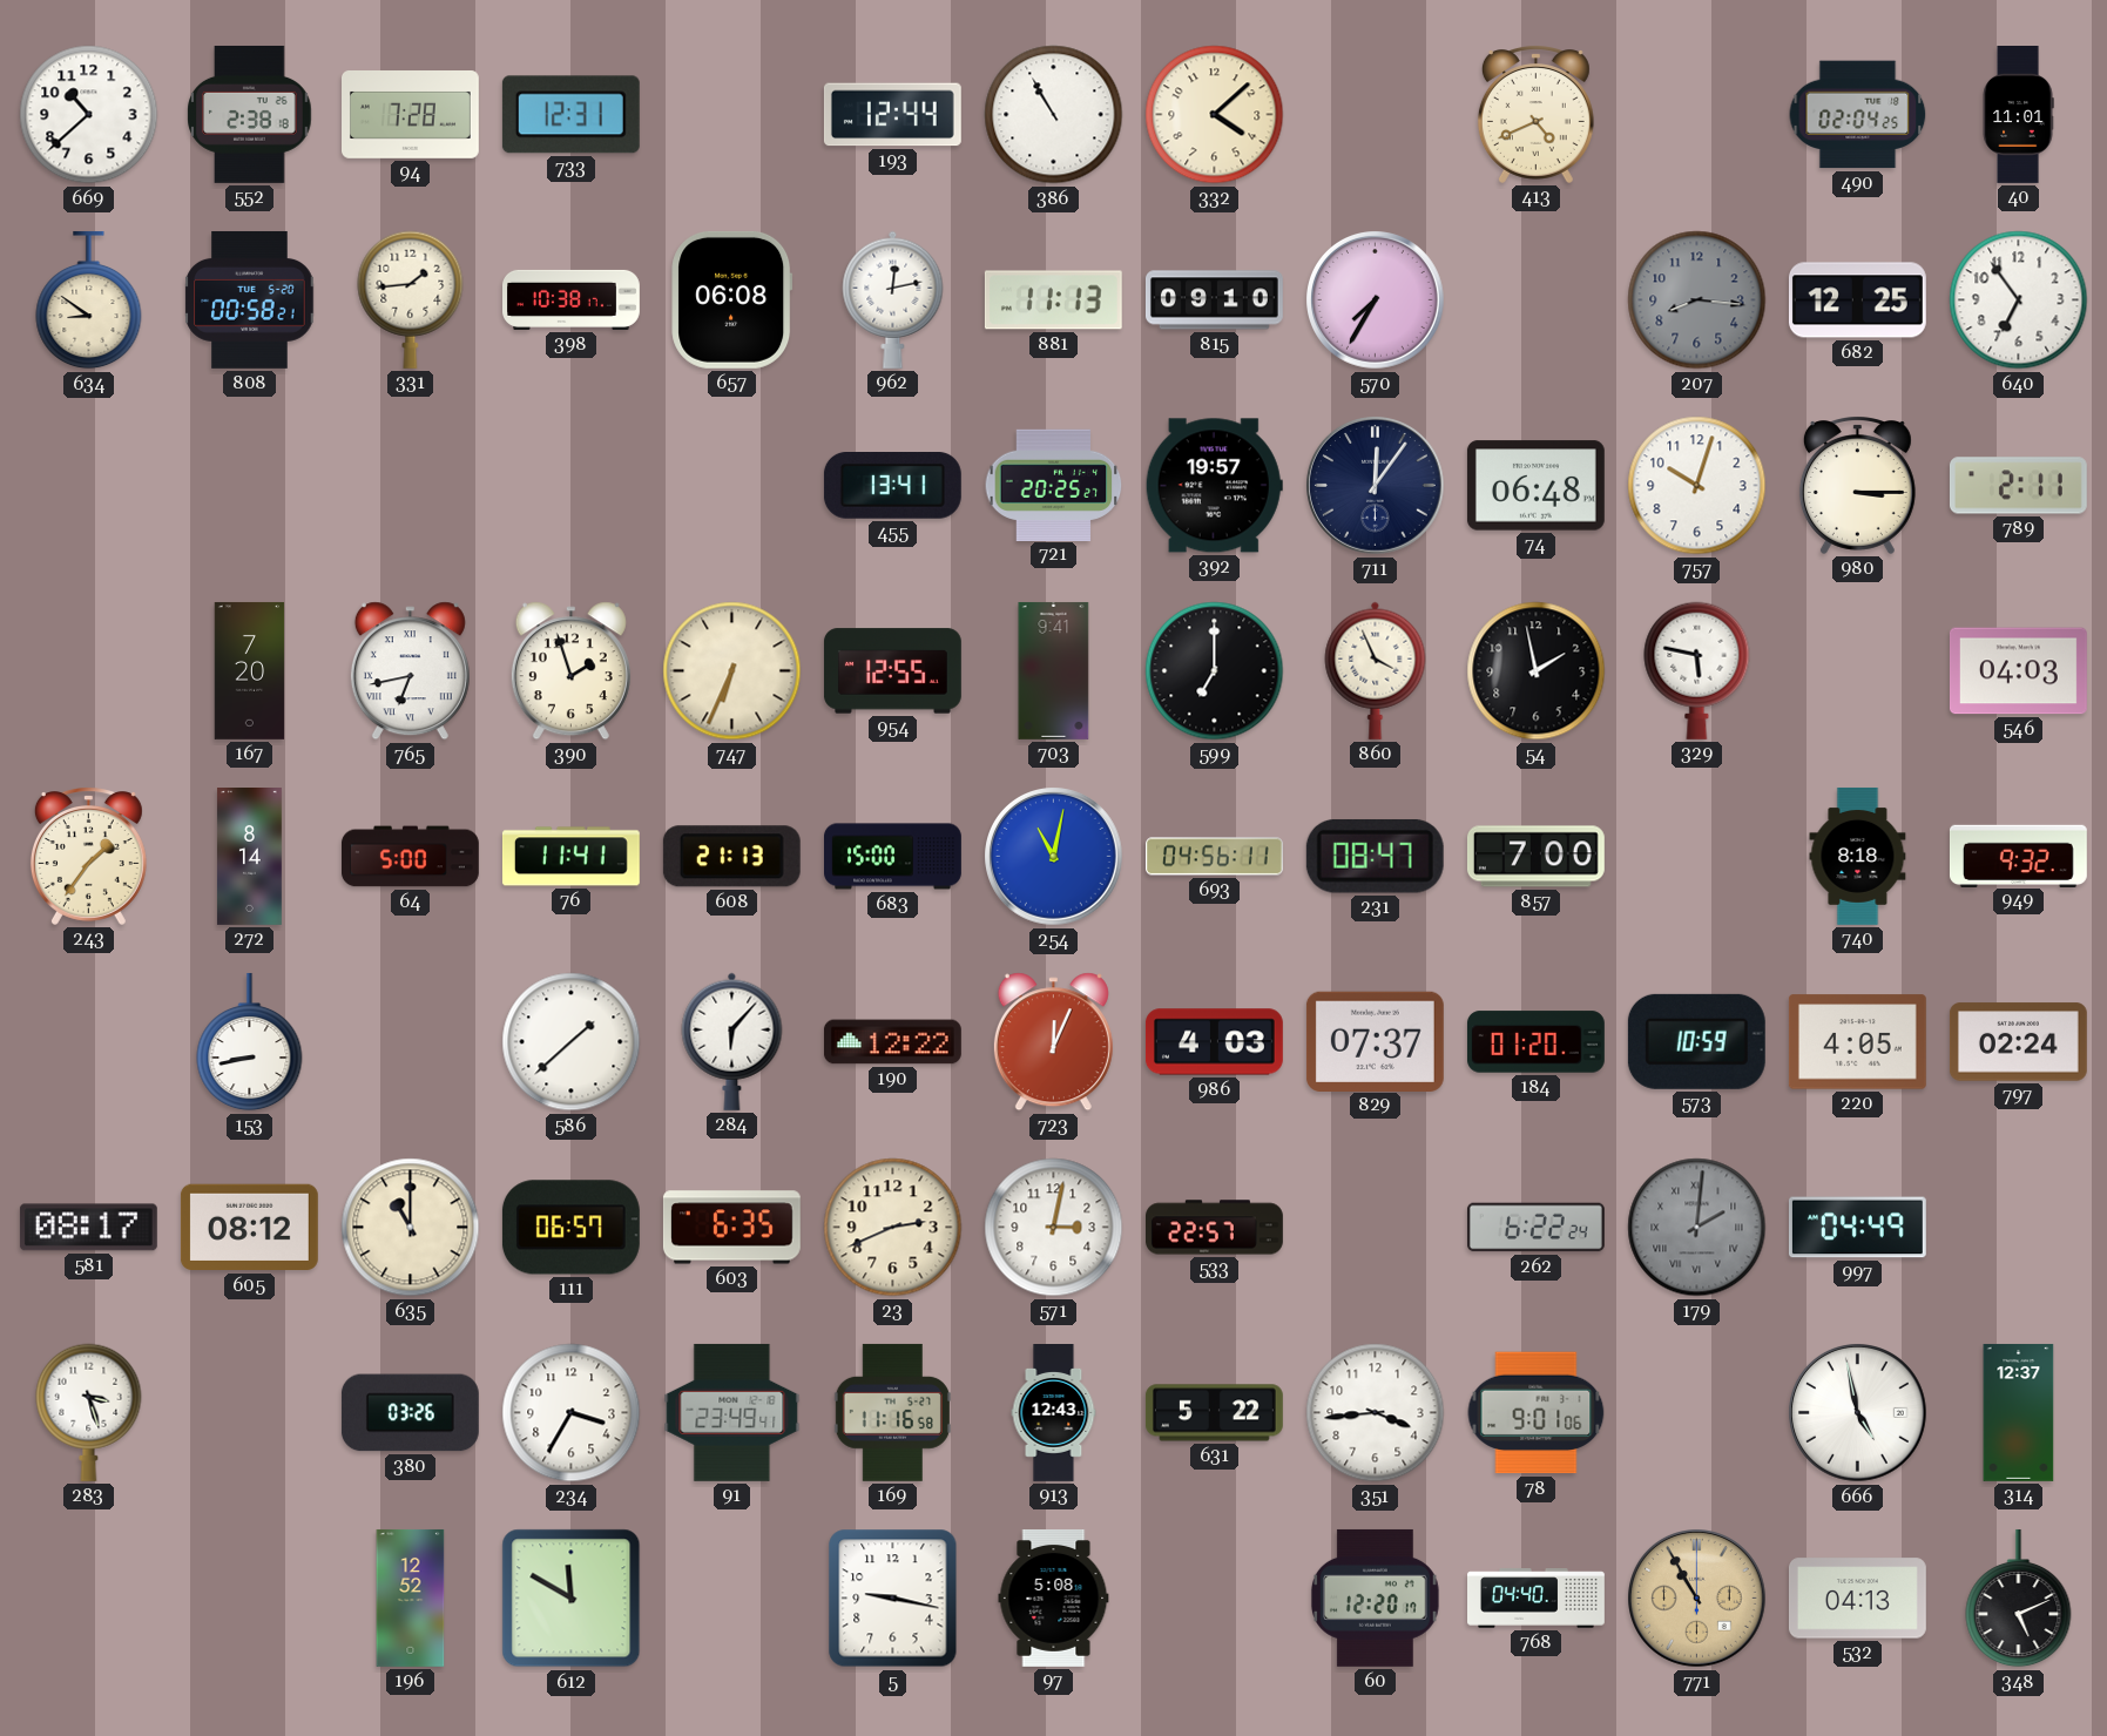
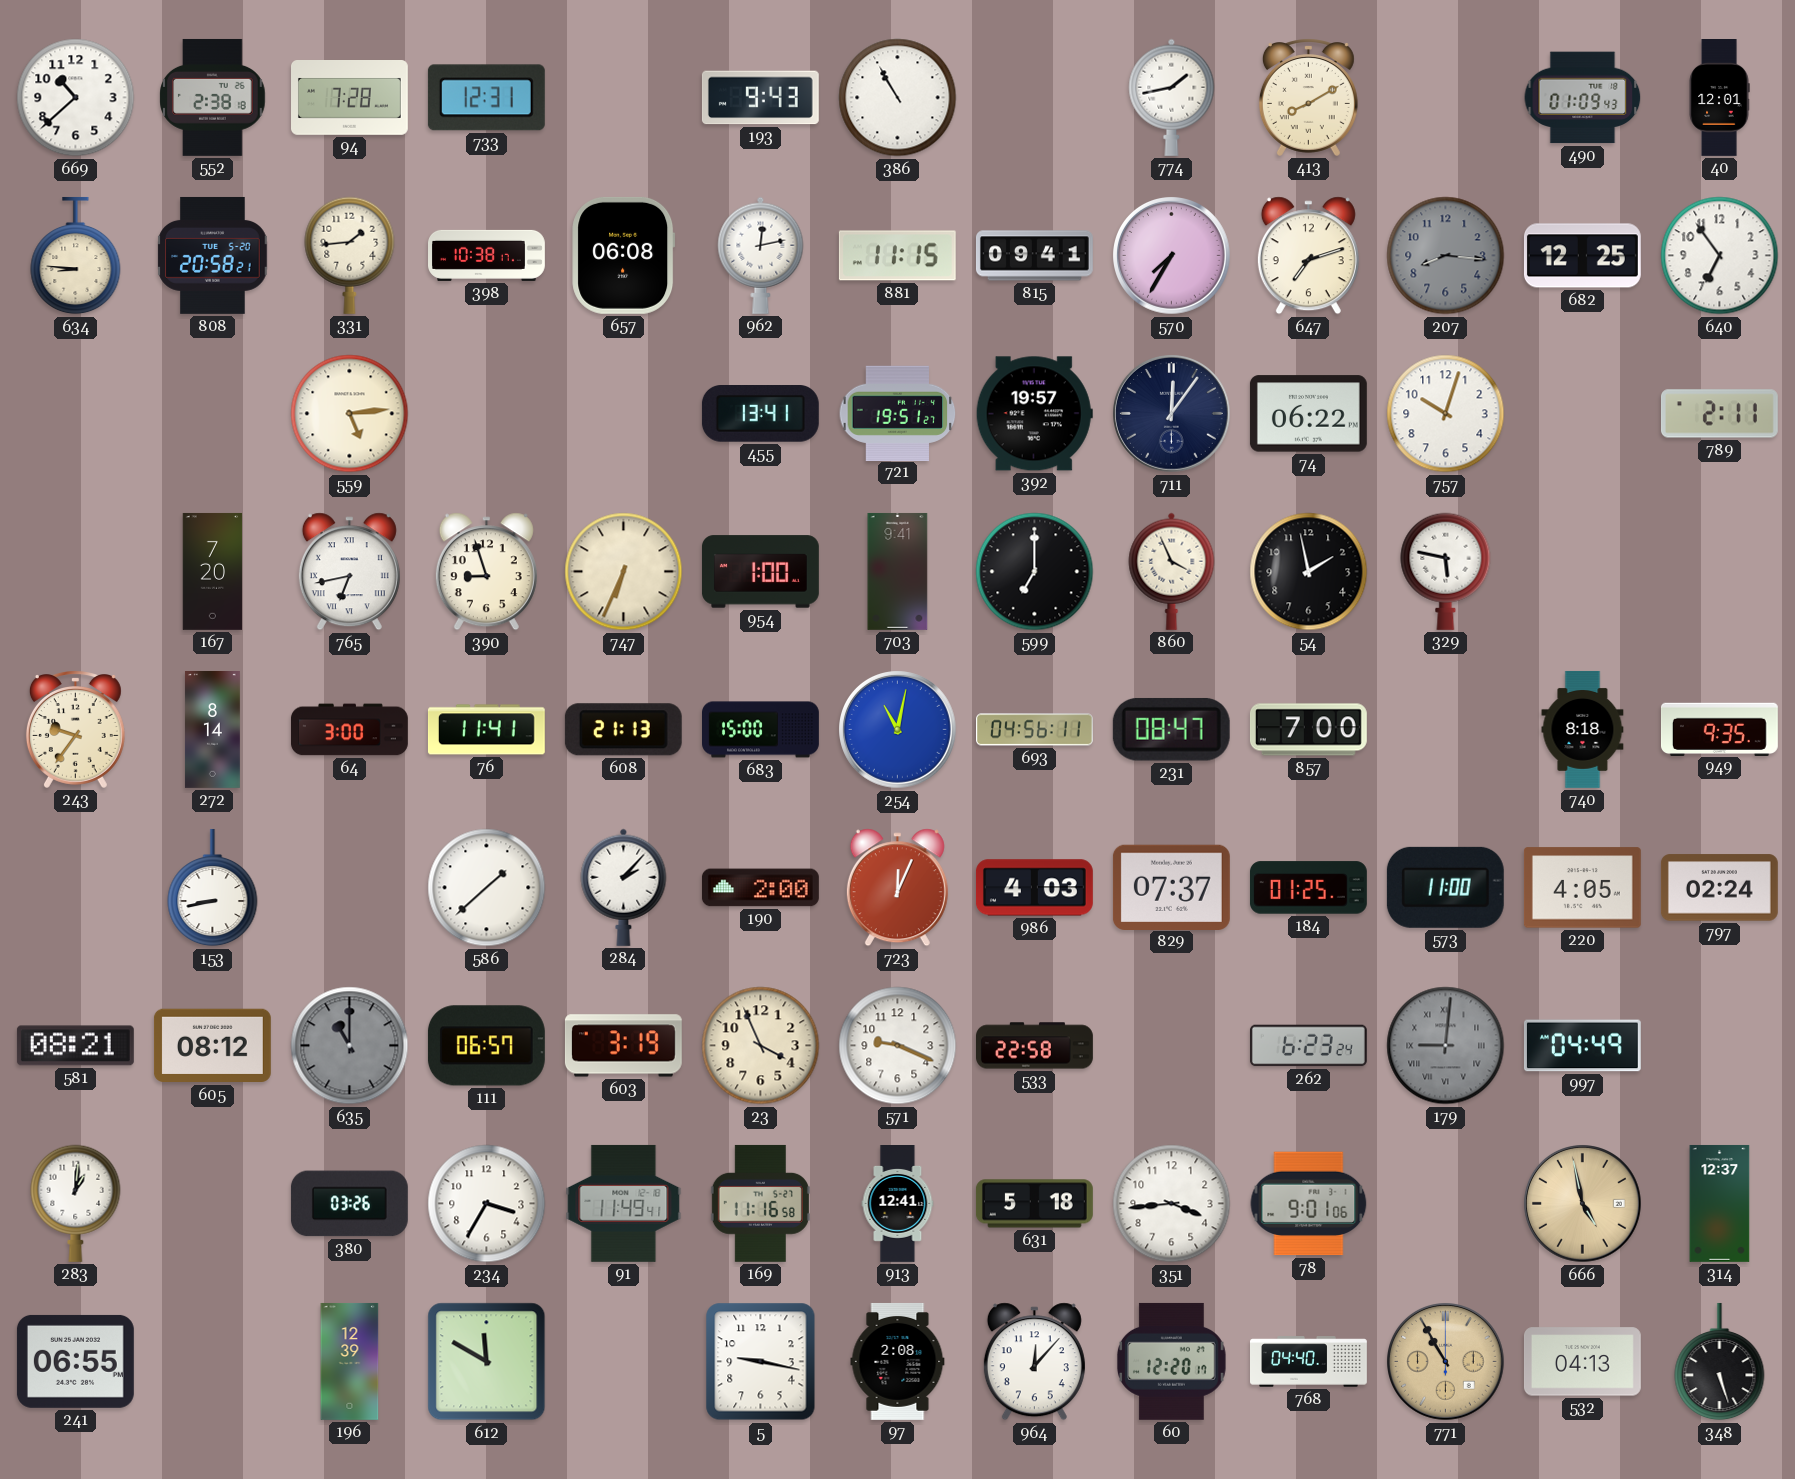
193: 12:44 -> 9:43 (760, 98)
332: 4:08 -> none (1215, 115)
774: none -> 1:43 (1172, 97)
413: 4:41 -> 8:10 (1308, 97)
490: 02:04 -> 01:09 (1583, 98)
40: 11:01 -> 12:01 (1719, 98)
634: 8:51 -> 8:46 (76, 256)
808: 00:58 -> 20:58 (213, 255)
881: 11:13 -> 11:15 (897, 256)
815: 09:10 -> 09:41 (1034, 256)
647: none -> 7:12 (1308, 256)
559: none -> 5:14 (350, 414)
721: 20:25 -> 19:51 (898, 413)
74: 06:48 -> 06:22 (1308, 414)
980: 3:15 -> none (1857, 485)
390: 1:57 -> 8:57 (486, 572)
954: 12:55 -> 1:00 (760, 572)
546: 04:03 -> none (2018, 671)
243: 1:36 -> 9:36 (75, 729)
64: 5:00 -> 3:00 (349, 730)
949: 9:32 -> 9:35 (1719, 729)
284: 6:07 -> 2:07 (624, 887)
190: 12:22 -> 2:00 (760, 888)
184: 01:20 -> 01:25 (1308, 888)
573: 10:59 -> 11:00 (1445, 887)
581: 08:17 -> 08:21 (75, 1046)
635 dial: cream -> grey (350, 1046)
603: 6:35 -> 3:19 (623, 1046)
23: 2:41 -> 3:56 (761, 1046)
571: 3:02 -> 9:19 (898, 1046)
533: 22:57 -> 22:58 (1035, 1046)
262: 6:22 -> 6:23 (1308, 1046)
179: 2:01 -> 9:01 (1446, 1046)
283: 3:27 -> 1:01 (76, 1203)
91: 23:49 -> 11:49 (624, 1203)
913: 12:43 -> 12:41 (898, 1204)
631: 5:22 -> 5:18 (1034, 1204)
666 dial: white -> champagne (1583, 1204)
241: none -> 06:55 (75, 1361)
196: 12:52 -> 12:39 (350, 1362)
97: 5:08 -> 2:08 (898, 1361)
964: none -> 12:07 (1034, 1362)
348: 5:11 -> 5:27 (1720, 1362)
